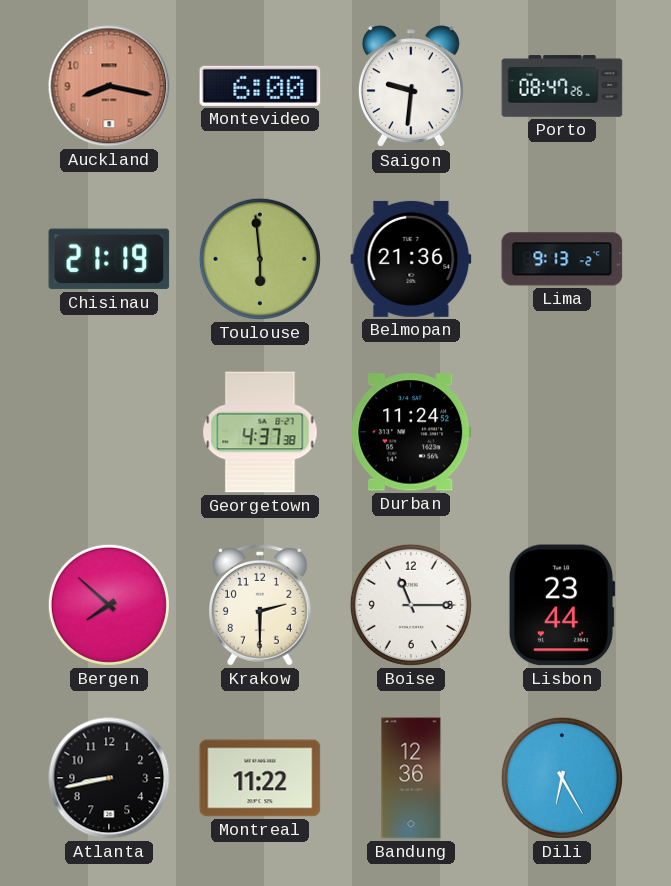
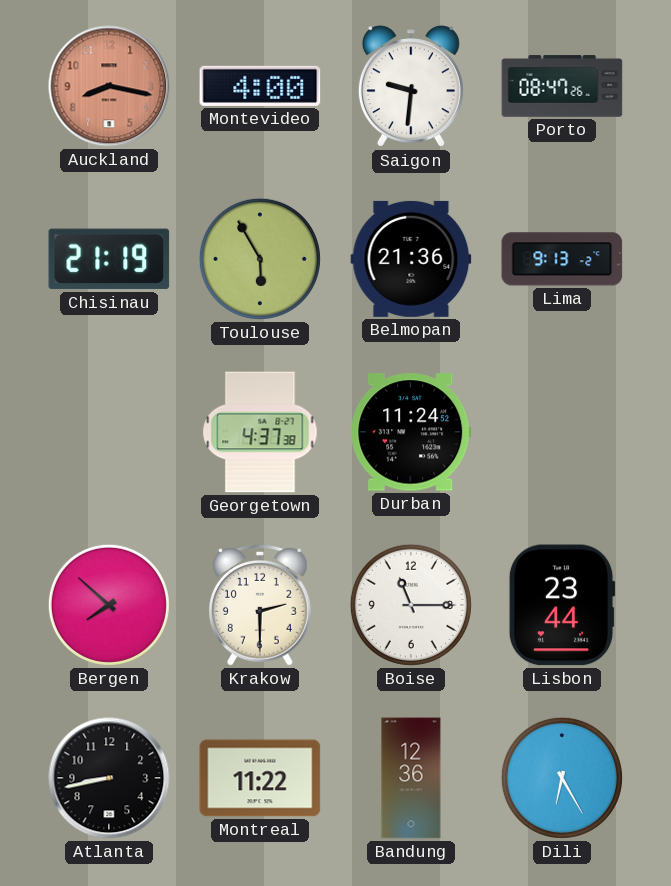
Montevideo: 6:00 -> 4:00 (260, 86)
Toulouse: 5:59 -> 5:55 (260, 259)
